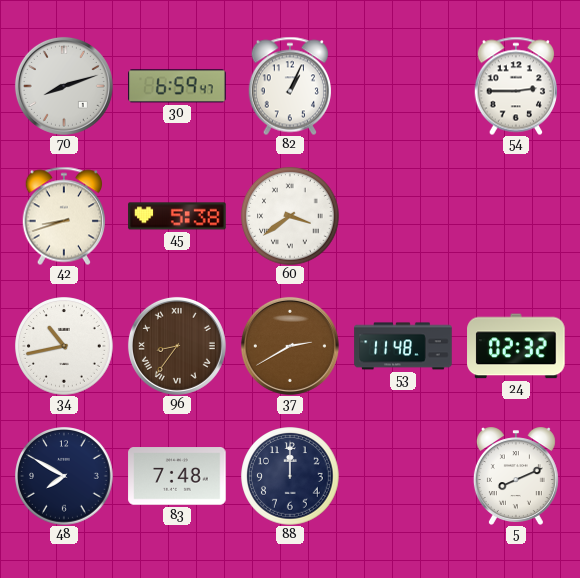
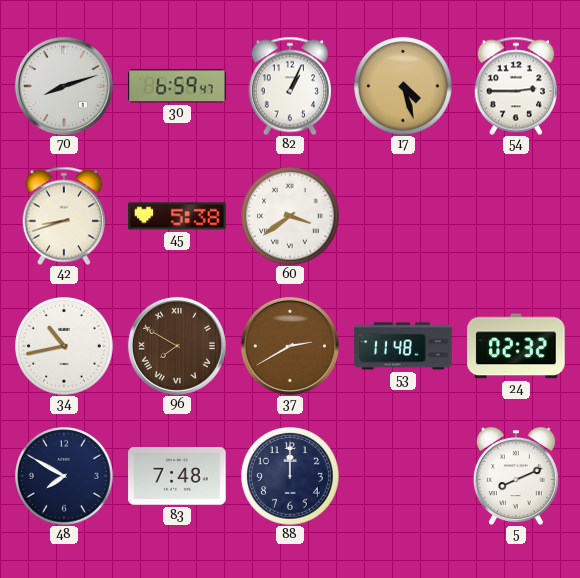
17: none -> 4:27 (403, 86)
96: 8:36 -> 7:50 (177, 346)
